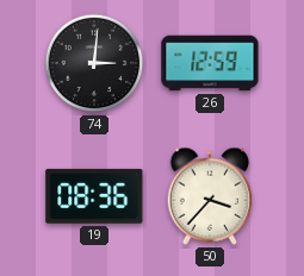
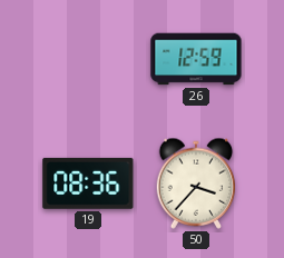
74: 3:01 -> none (94, 63)
